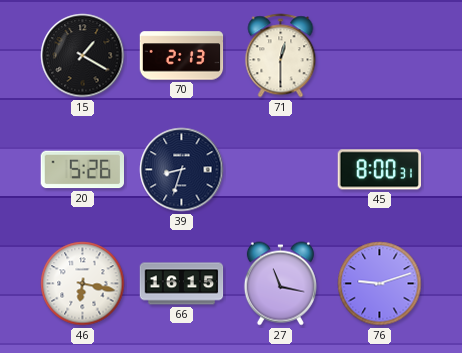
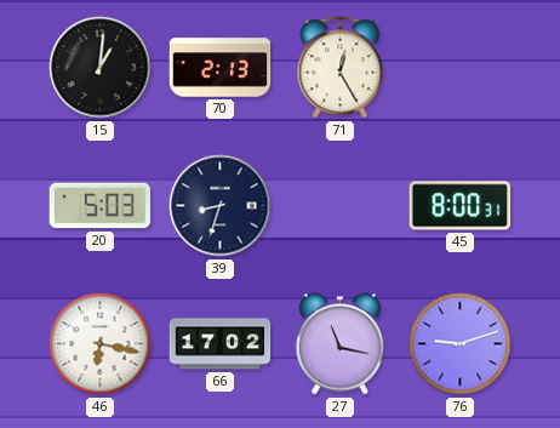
15: 1:20 -> 1:01 (101, 68)
71: 12:30 -> 12:25 (341, 68)
20: 5:26 -> 5:03 (99, 206)
66: 16:15 -> 17:02 (221, 344)
